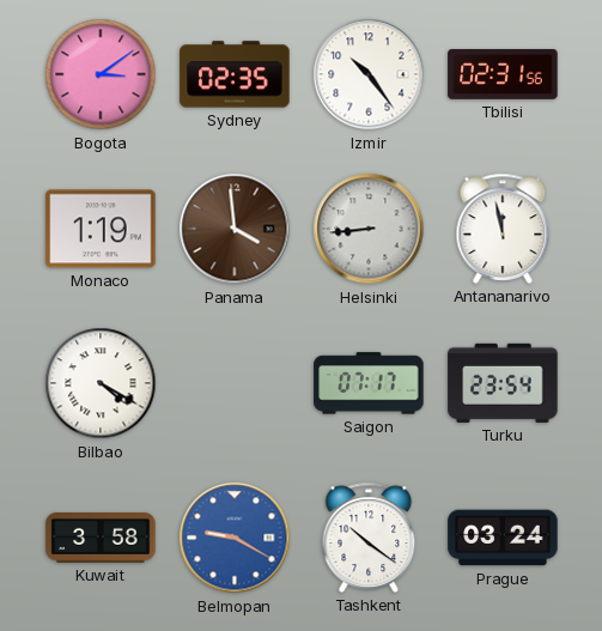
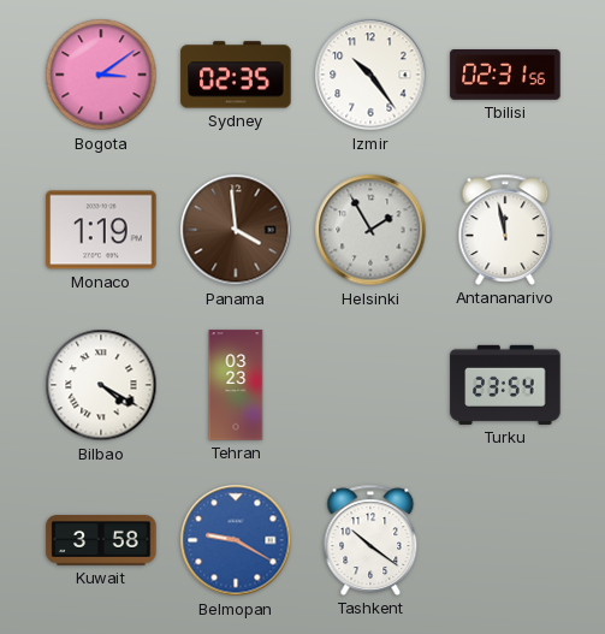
Helsinki: 8:44 -> 1:55 (370, 230)
Tehran: none -> 03:23 (236, 385)
Saigon: 07:17 -> none (369, 383)
Prague: 03:24 -> none (503, 538)
